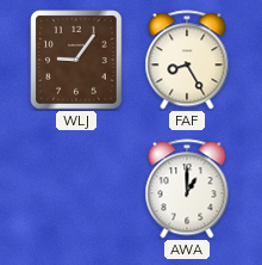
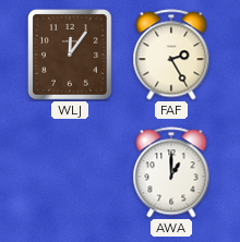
WLJ: 9:06 -> 12:06 (70, 55)
FAF: 8:25 -> 2:25 (171, 55)
